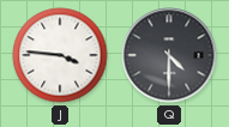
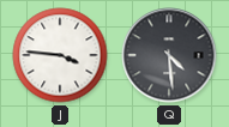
Q: 4:30 -> 4:29 (169, 55)
